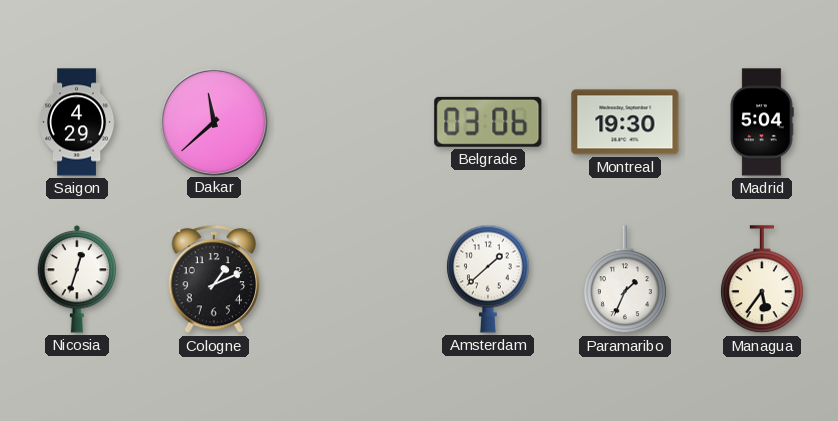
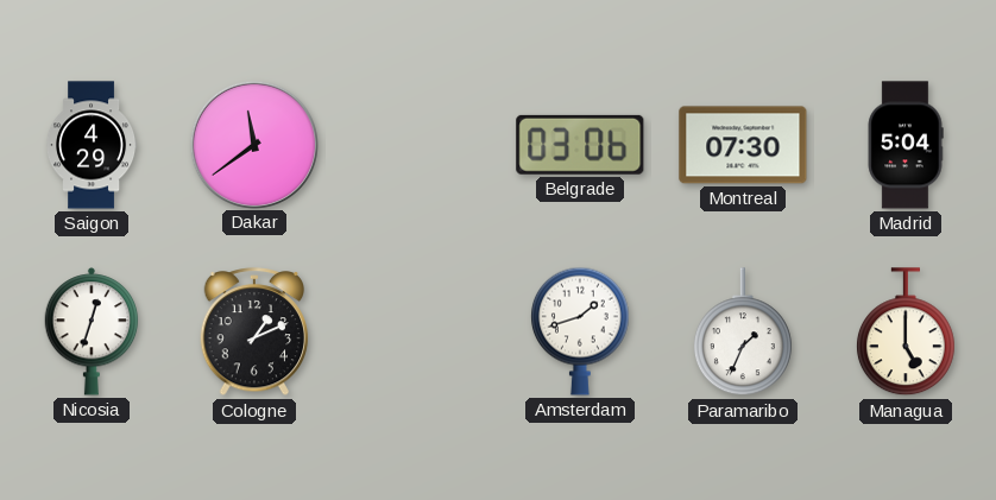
Dakar: 11:38 -> 11:39 (253, 144)
Montreal: 19:30 -> 07:30 (743, 145)
Amsterdam: 1:38 -> 1:42 (580, 331)
Managua: 5:36 -> 5:00 (906, 333)
